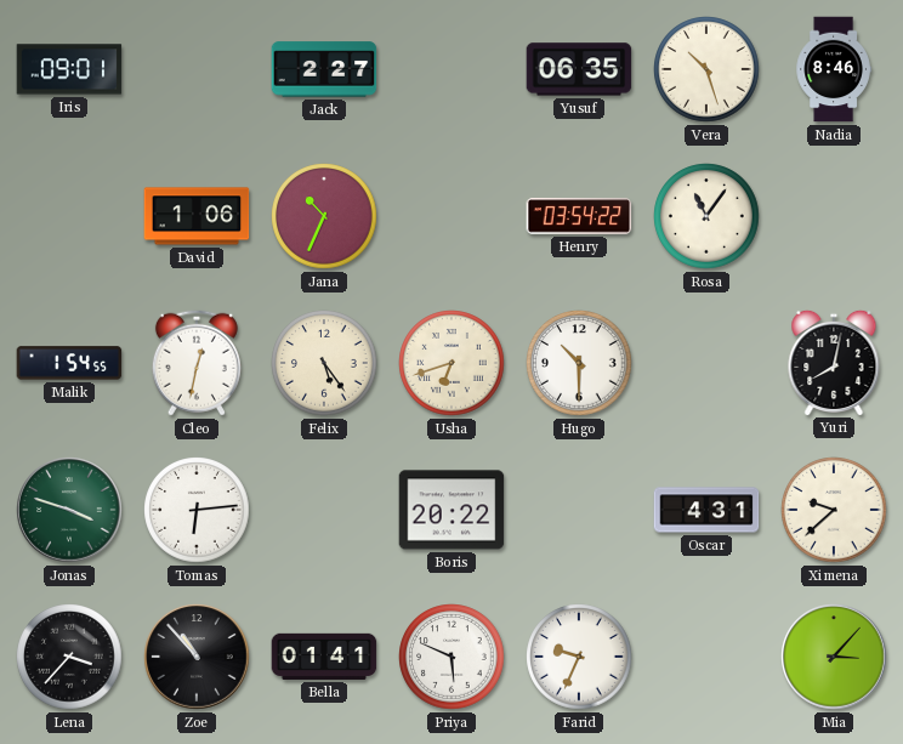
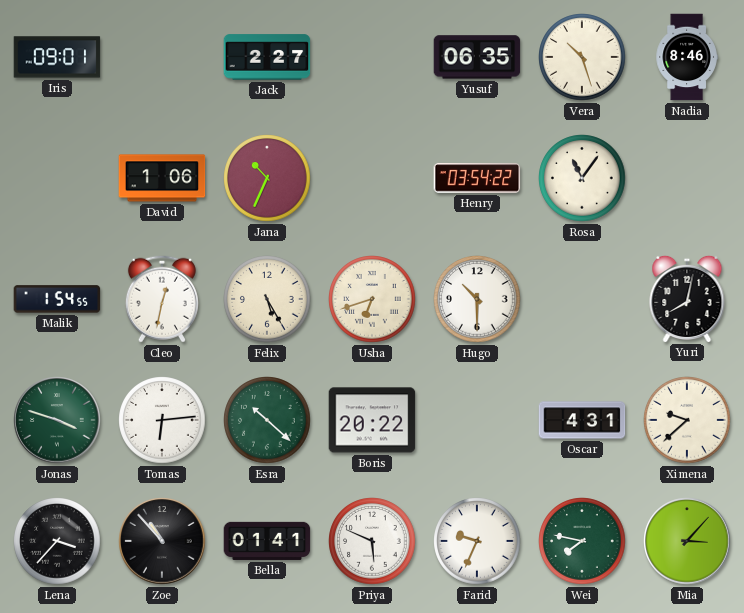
Felix: 5:24 -> 5:25 (267, 299)
Esra: none -> 10:22 (267, 420)
Wei: none -> 7:47 (582, 541)
